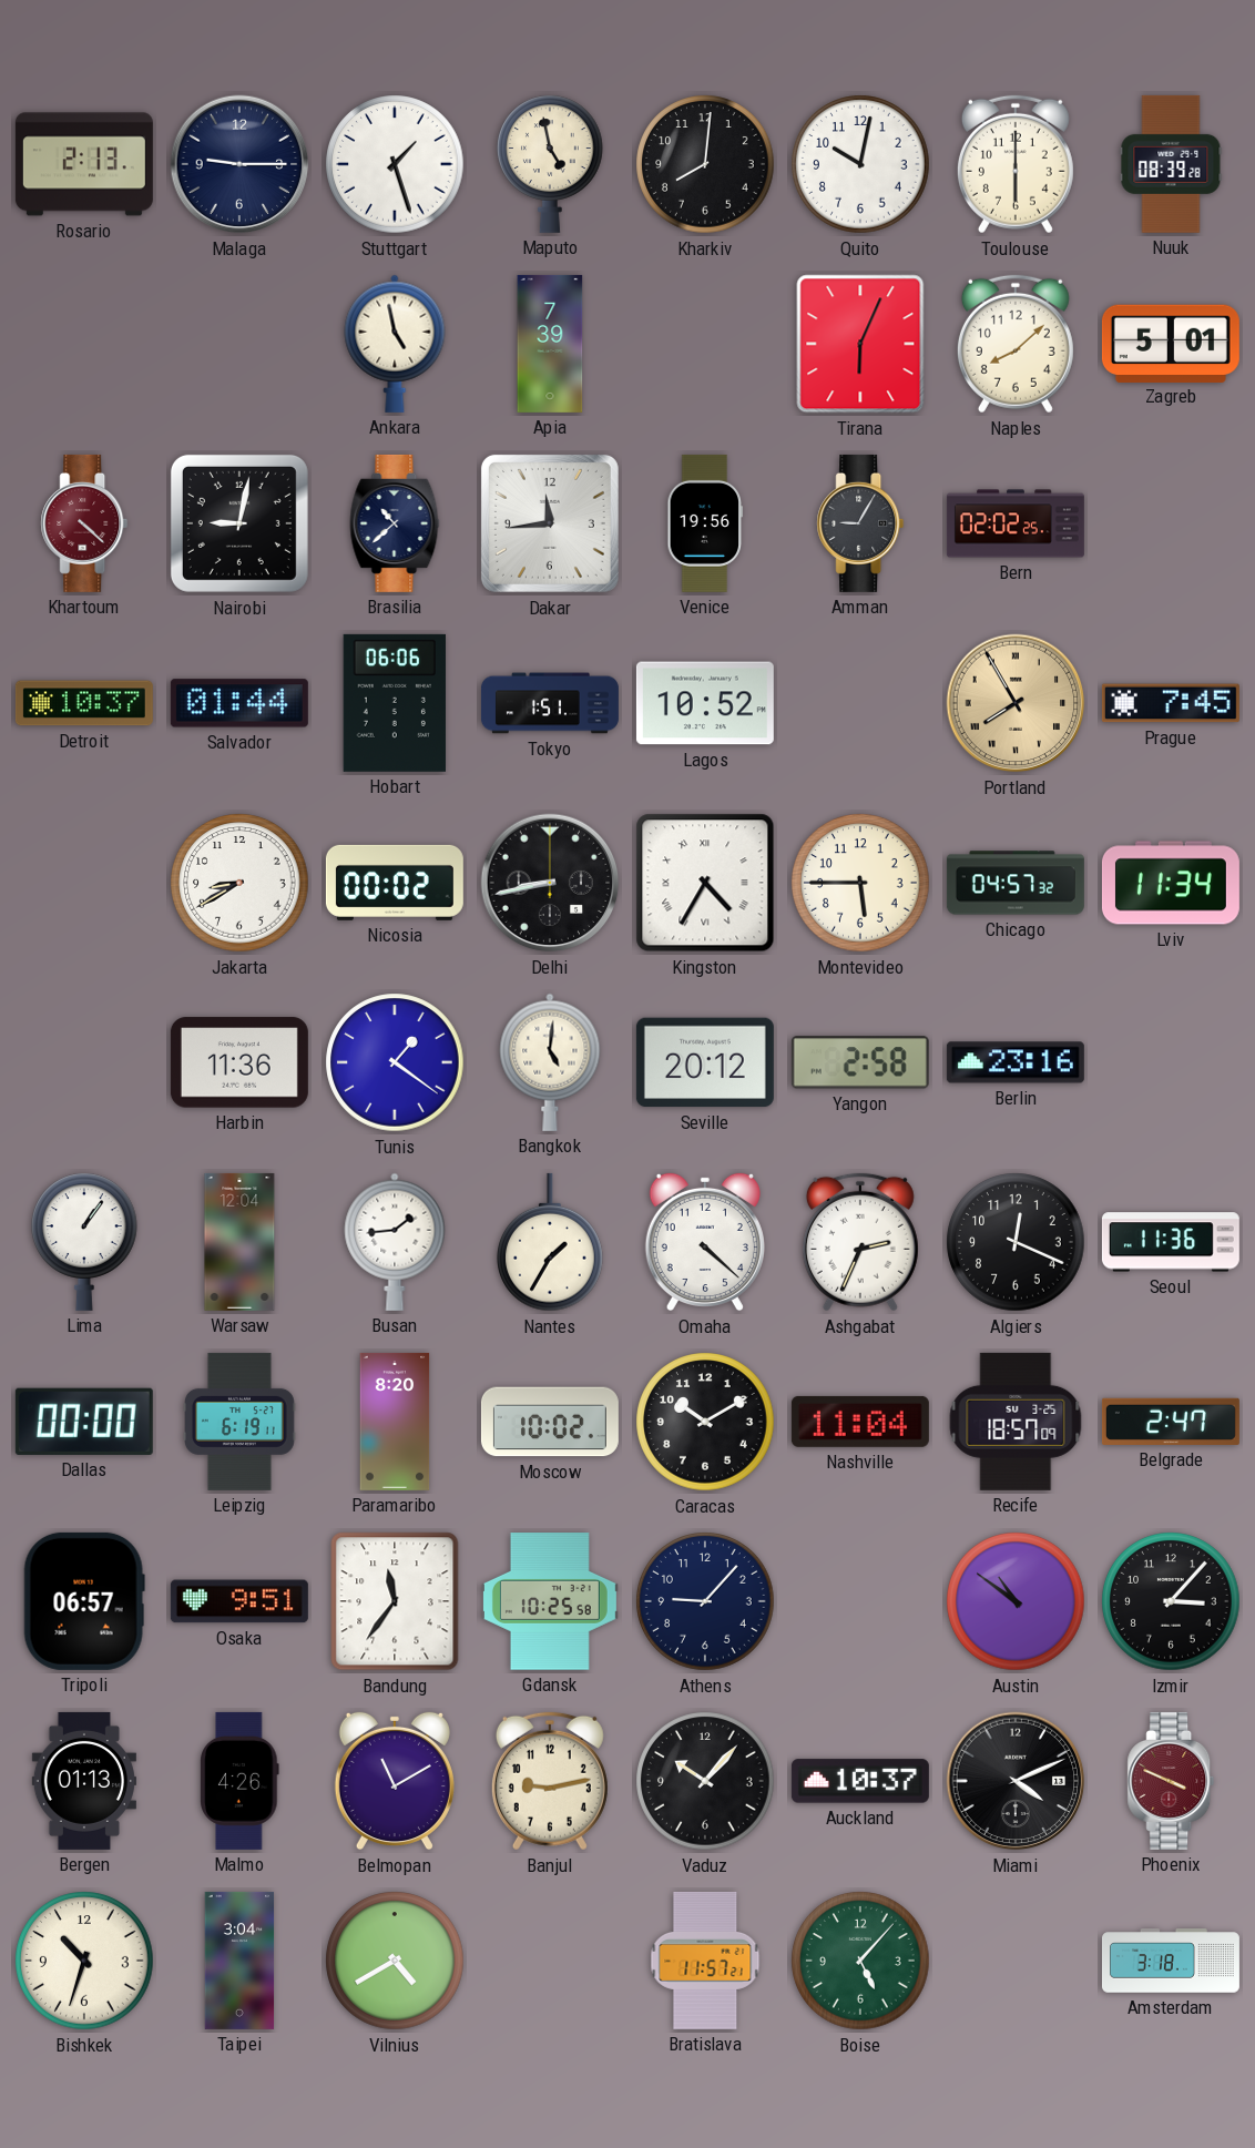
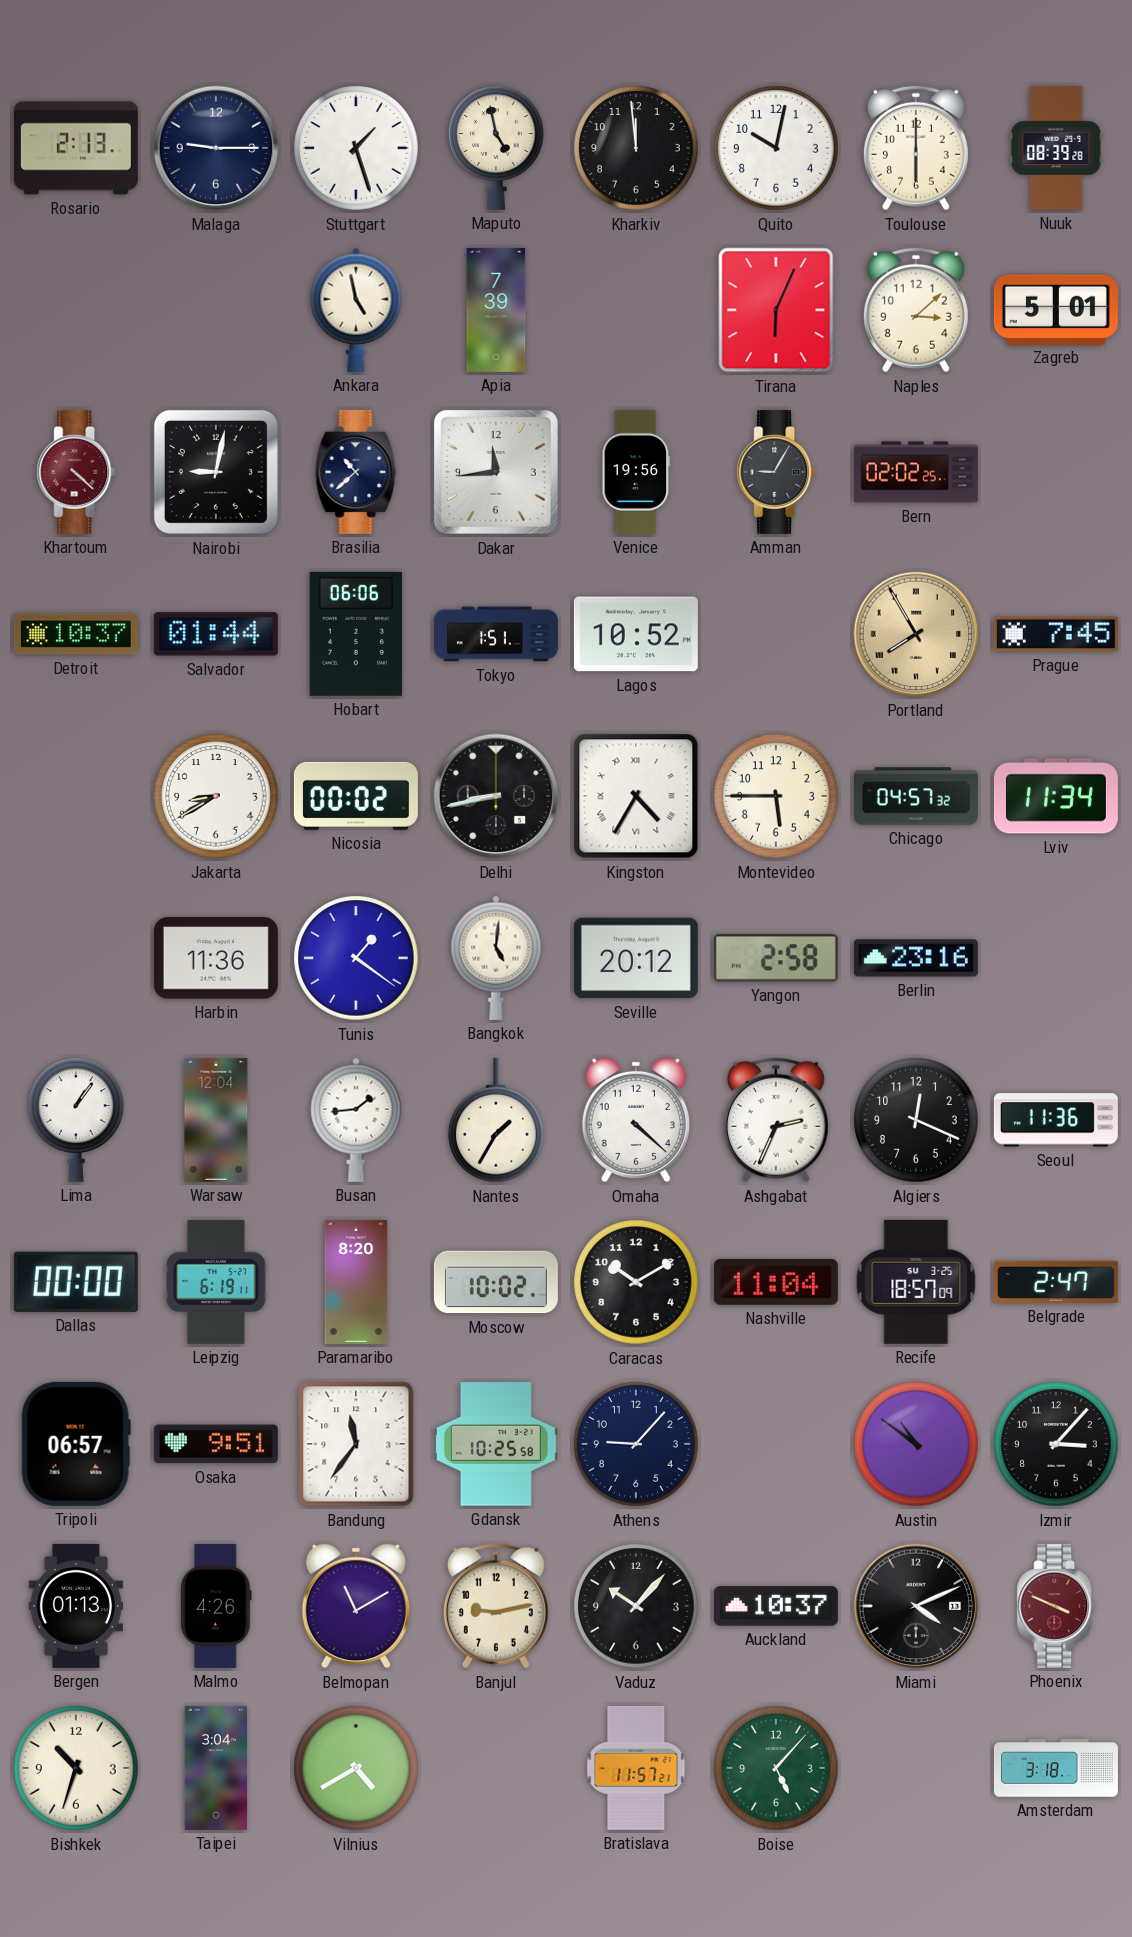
Kharkiv: 8:01 -> 11:59 (636, 148)
Naples: 8:08 -> 3:08 (916, 310)
